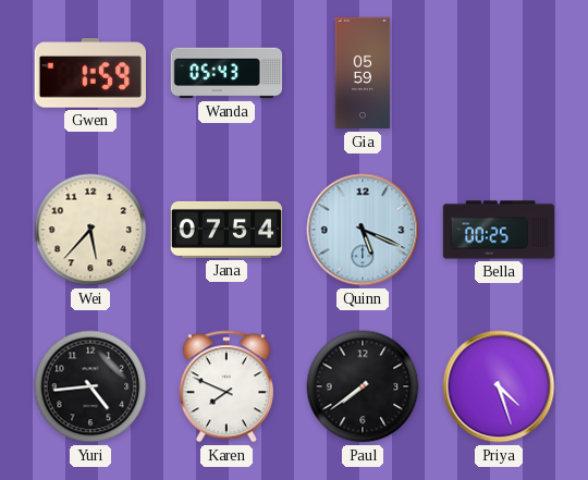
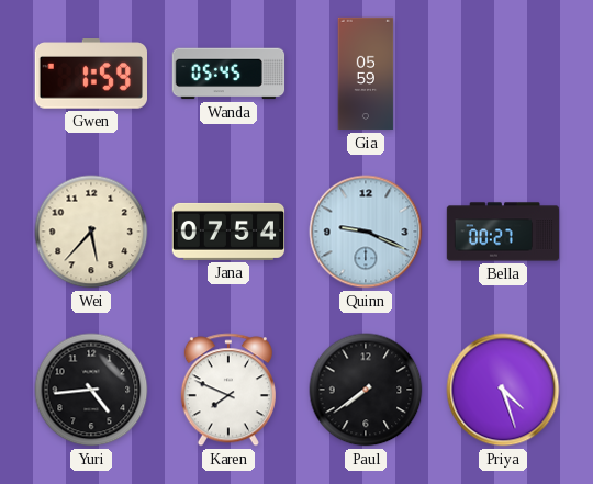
Wanda: 05:43 -> 05:45 (228, 74)
Quinn: 5:19 -> 9:19 (366, 232)
Bella: 00:25 -> 00:27 (503, 232)
